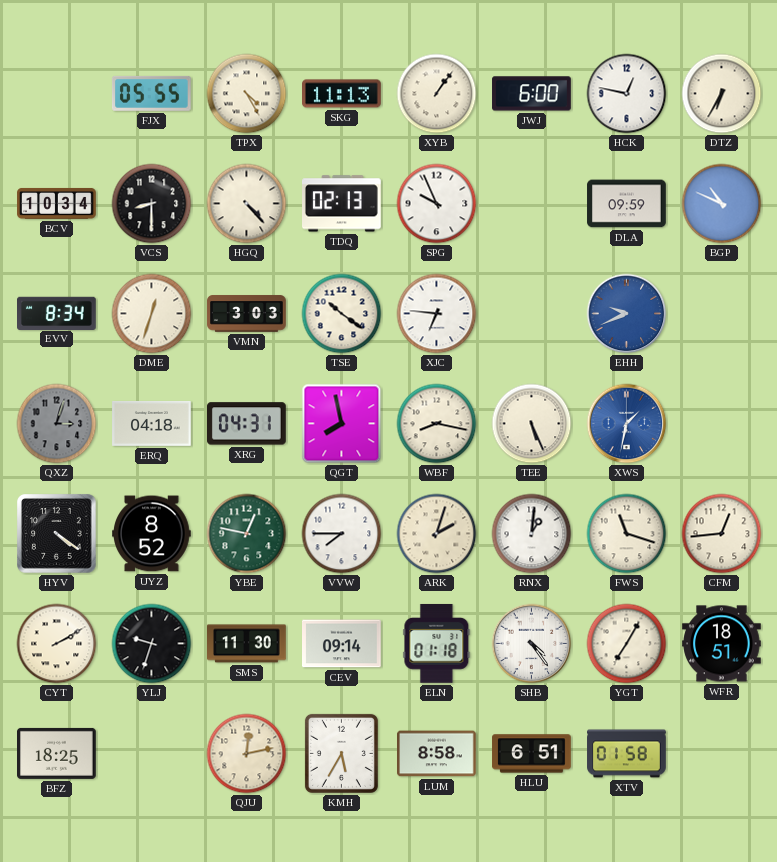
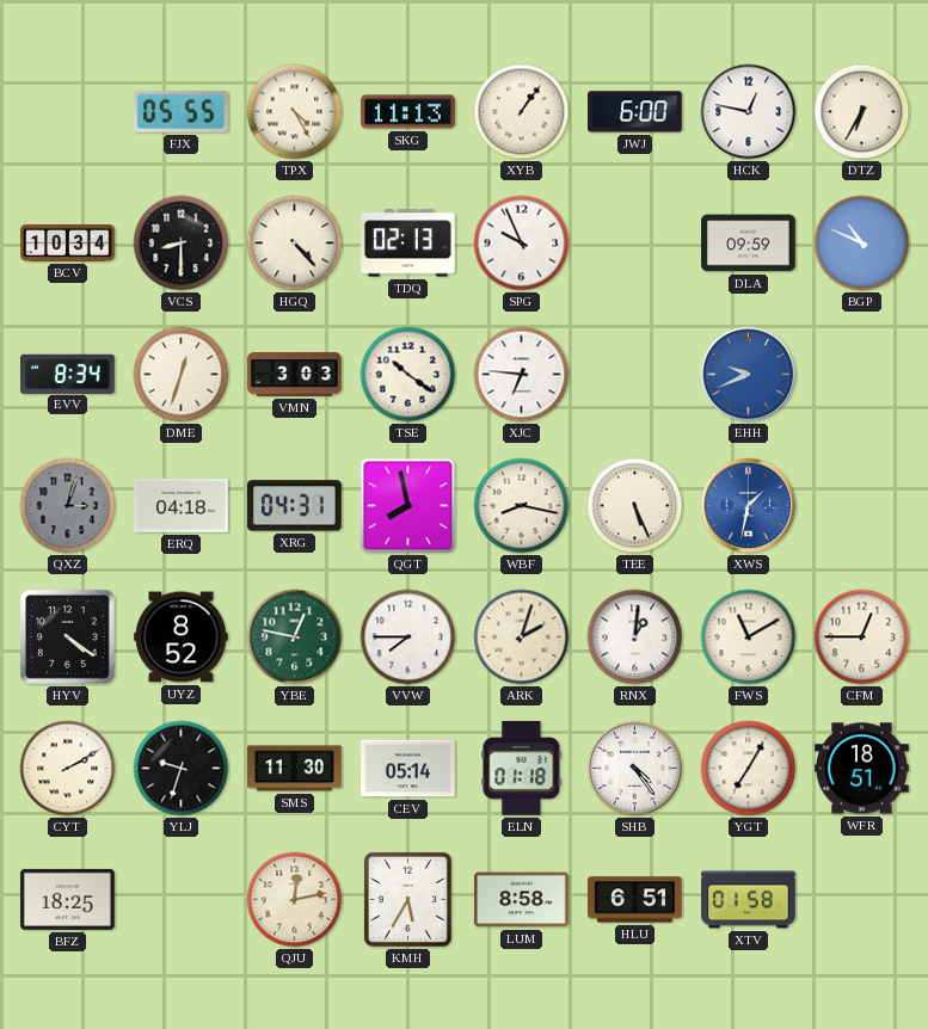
FWS: 11:18 -> 11:10 (749, 637)
CFM: 12:44 -> 12:45 (862, 637)
CEV: 09:14 -> 05:14 (408, 769)
